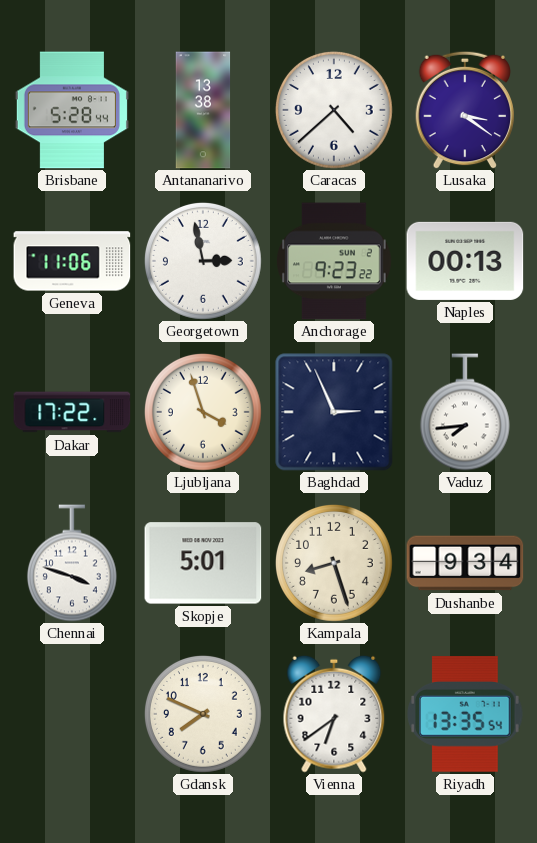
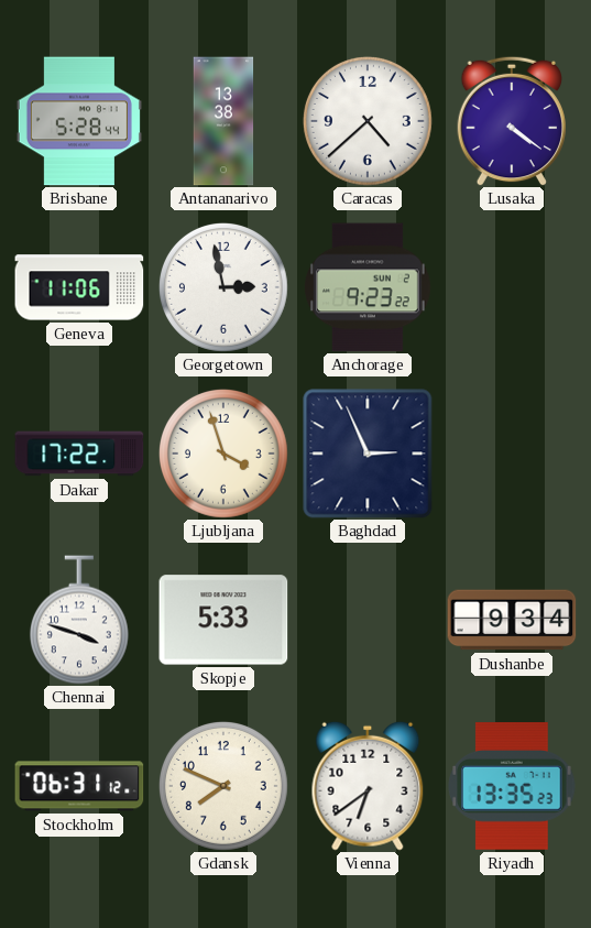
Lusaka: 3:21 -> 4:21 (511, 121)
Naples: 00:13 -> none (465, 261)
Vaduz: 7:44 -> none (465, 412)
Skopje: 5:01 -> 5:33 (223, 620)
Kampala: 8:27 -> none (334, 563)
Stockholm: none -> 06:31 (79, 786)
Riyadh: 13:35:54 -> 13:35:23 (512, 786)
